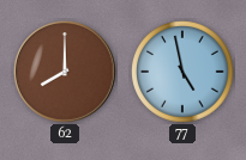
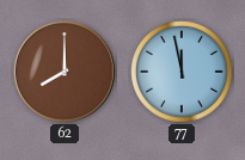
77: 4:58 -> 11:58 (183, 73)
